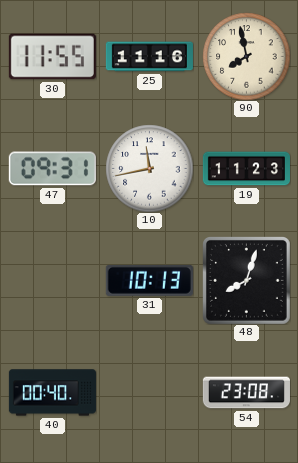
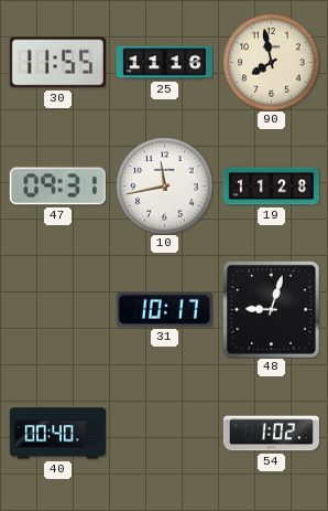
19: 11:23 -> 11:28 (271, 187)
31: 10:13 -> 10:17 (164, 309)
48: 8:03 -> 9:03 (272, 310)
54: 23:08 -> 1:02 (271, 434)
